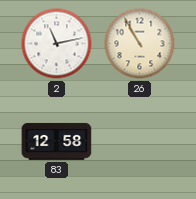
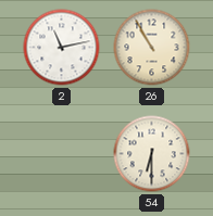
83: 12:58 -> none (57, 141)
54: none -> 6:30 (152, 154)
